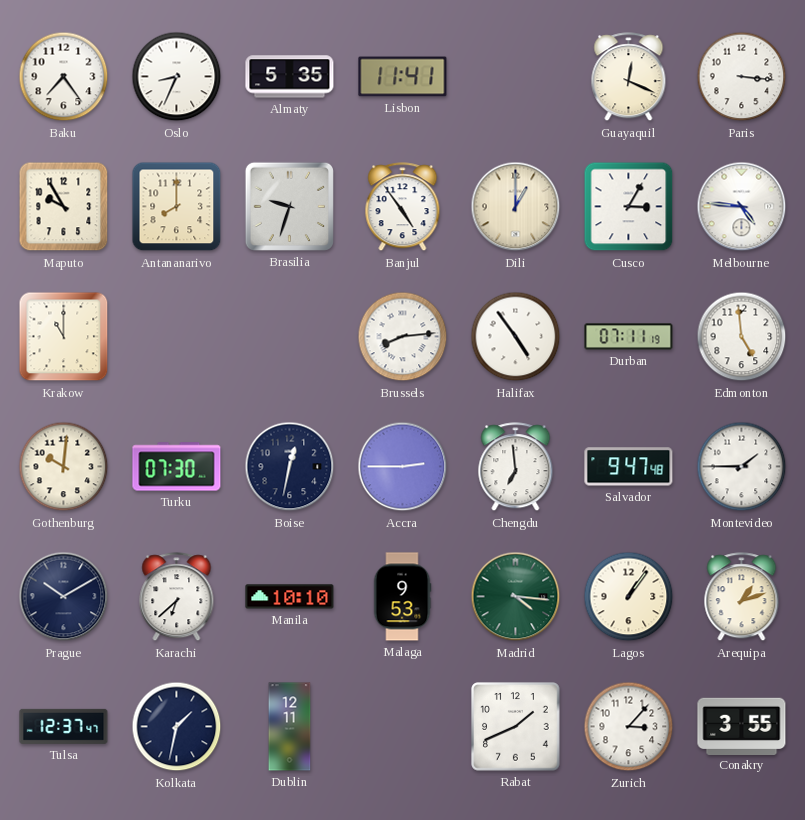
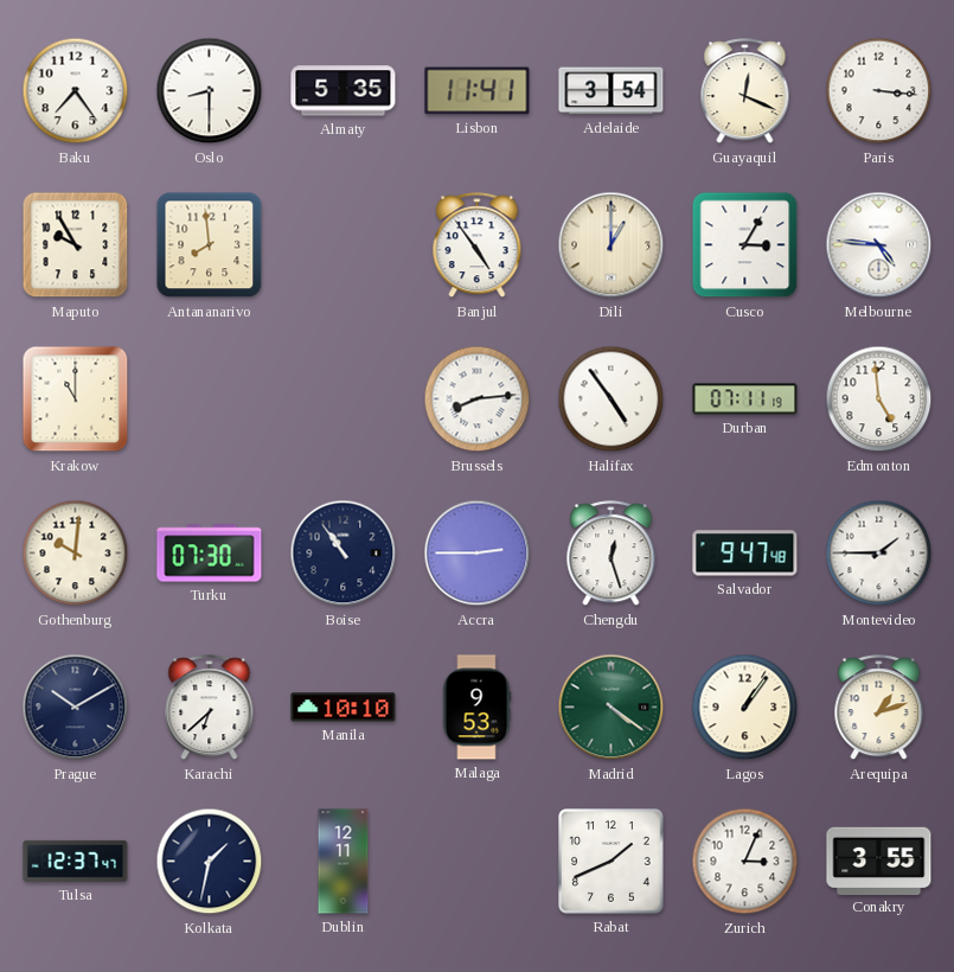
Oslo: 8:34 -> 8:30 (210, 91)
Adelaide: none -> 3:54 (612, 91)
Antananarivo: 8:00 -> 7:59 (210, 245)
Brasilia: 9:33 -> none (289, 206)
Boise: 12:32 -> 10:54 (344, 554)
Chengdu: 6:59 -> 12:27 (612, 554)
Madrid: 4:16 -> 4:21 (612, 708)
Zurich: 3:07 -> 3:04 (745, 862)
